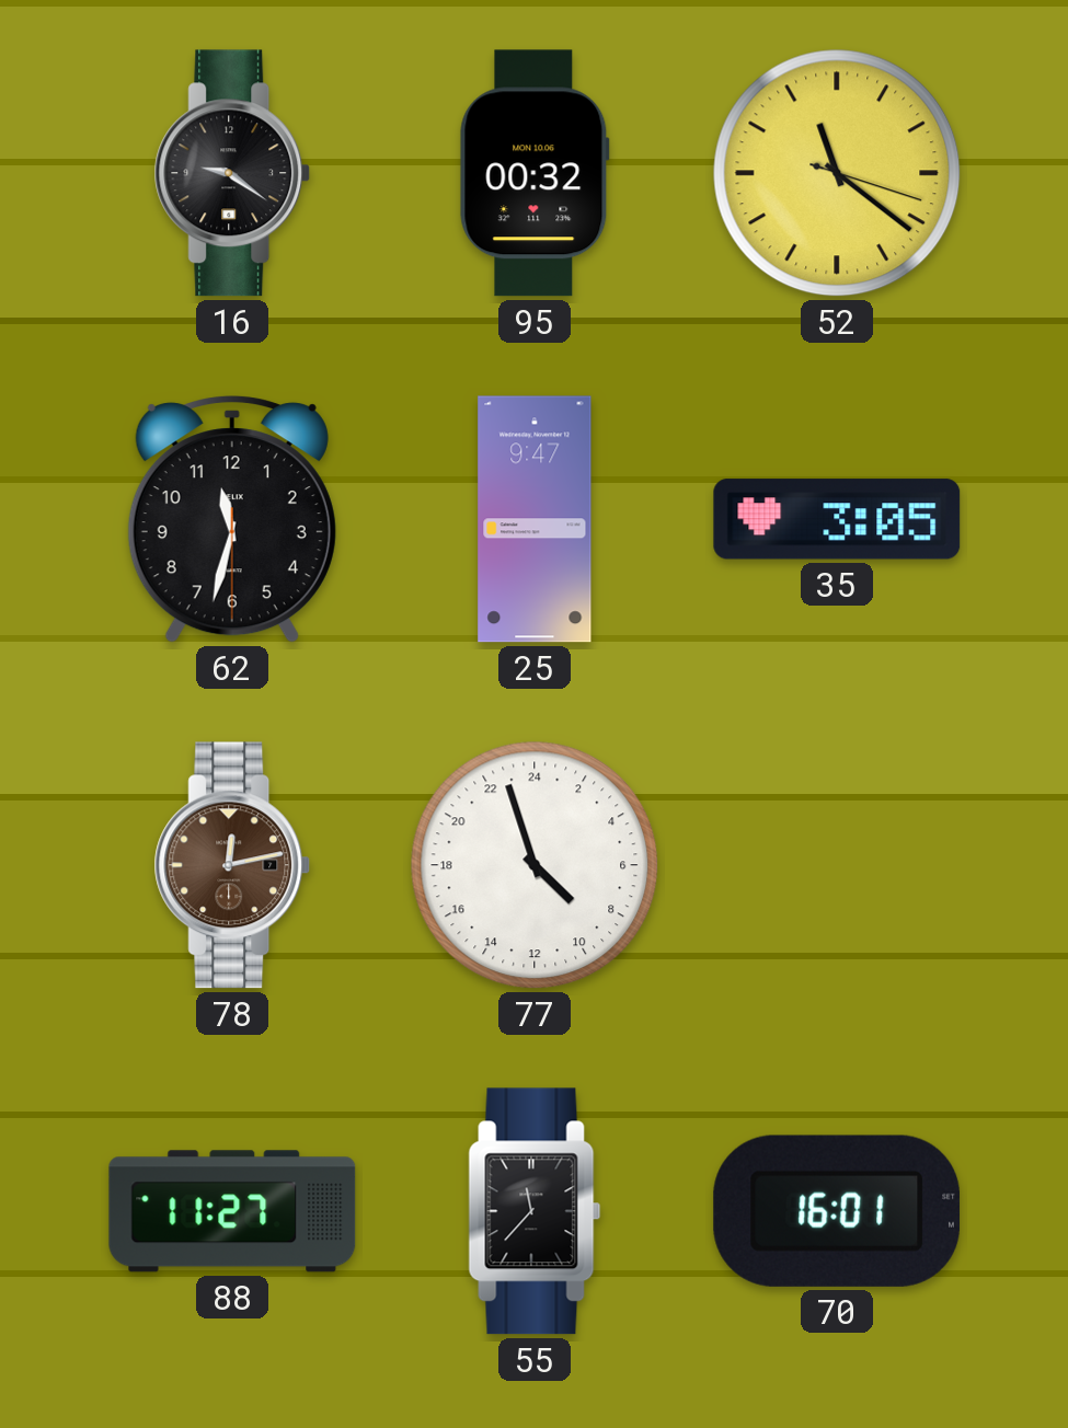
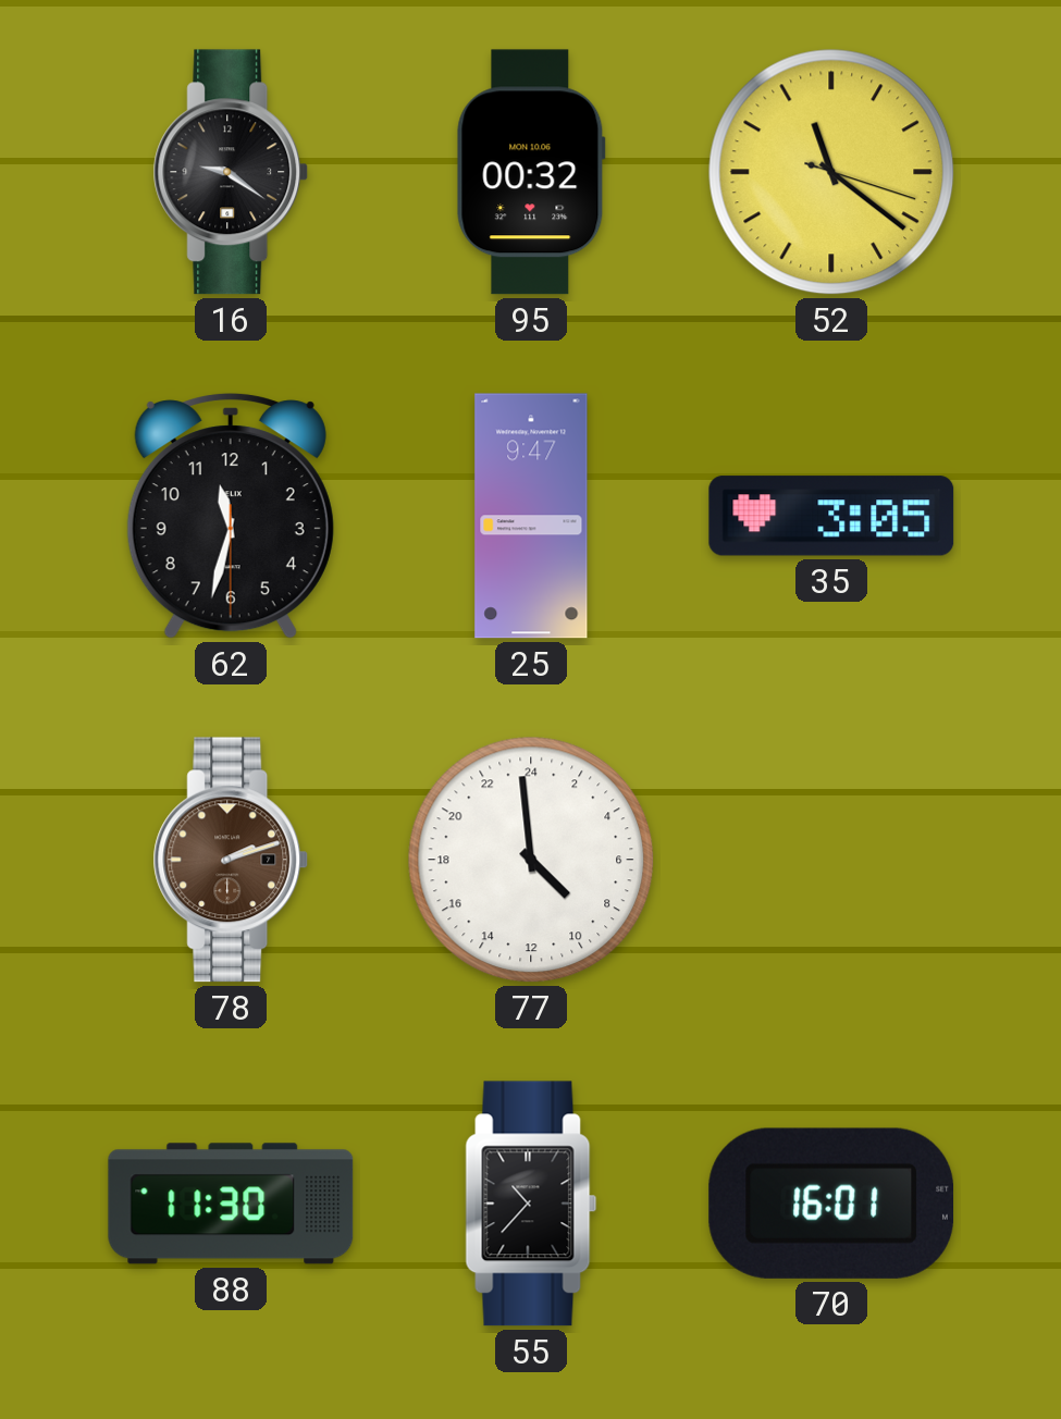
78: 12:13 -> 2:12 (231, 860)
77: 8:57 -> 8:59 (531, 860)
88: 11:27 -> 11:30 (231, 1204)
55: 11:37 -> 10:37 (531, 1204)
